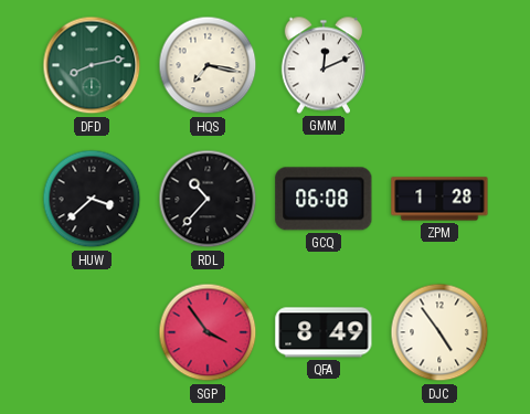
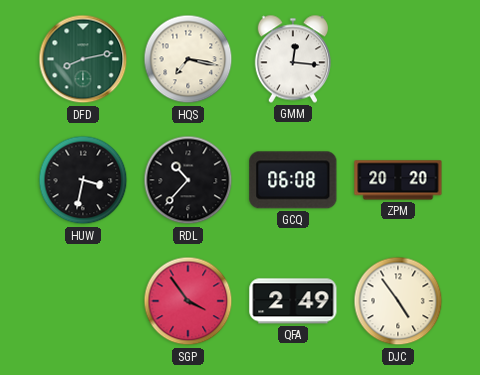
GMM: 12:11 -> 12:16 (293, 59)
HUW: 3:38 -> 3:32 (83, 180)
ZPM: 1:28 -> 20:20 (398, 180)
QFA: 8:49 -> 2:49 (293, 301)
